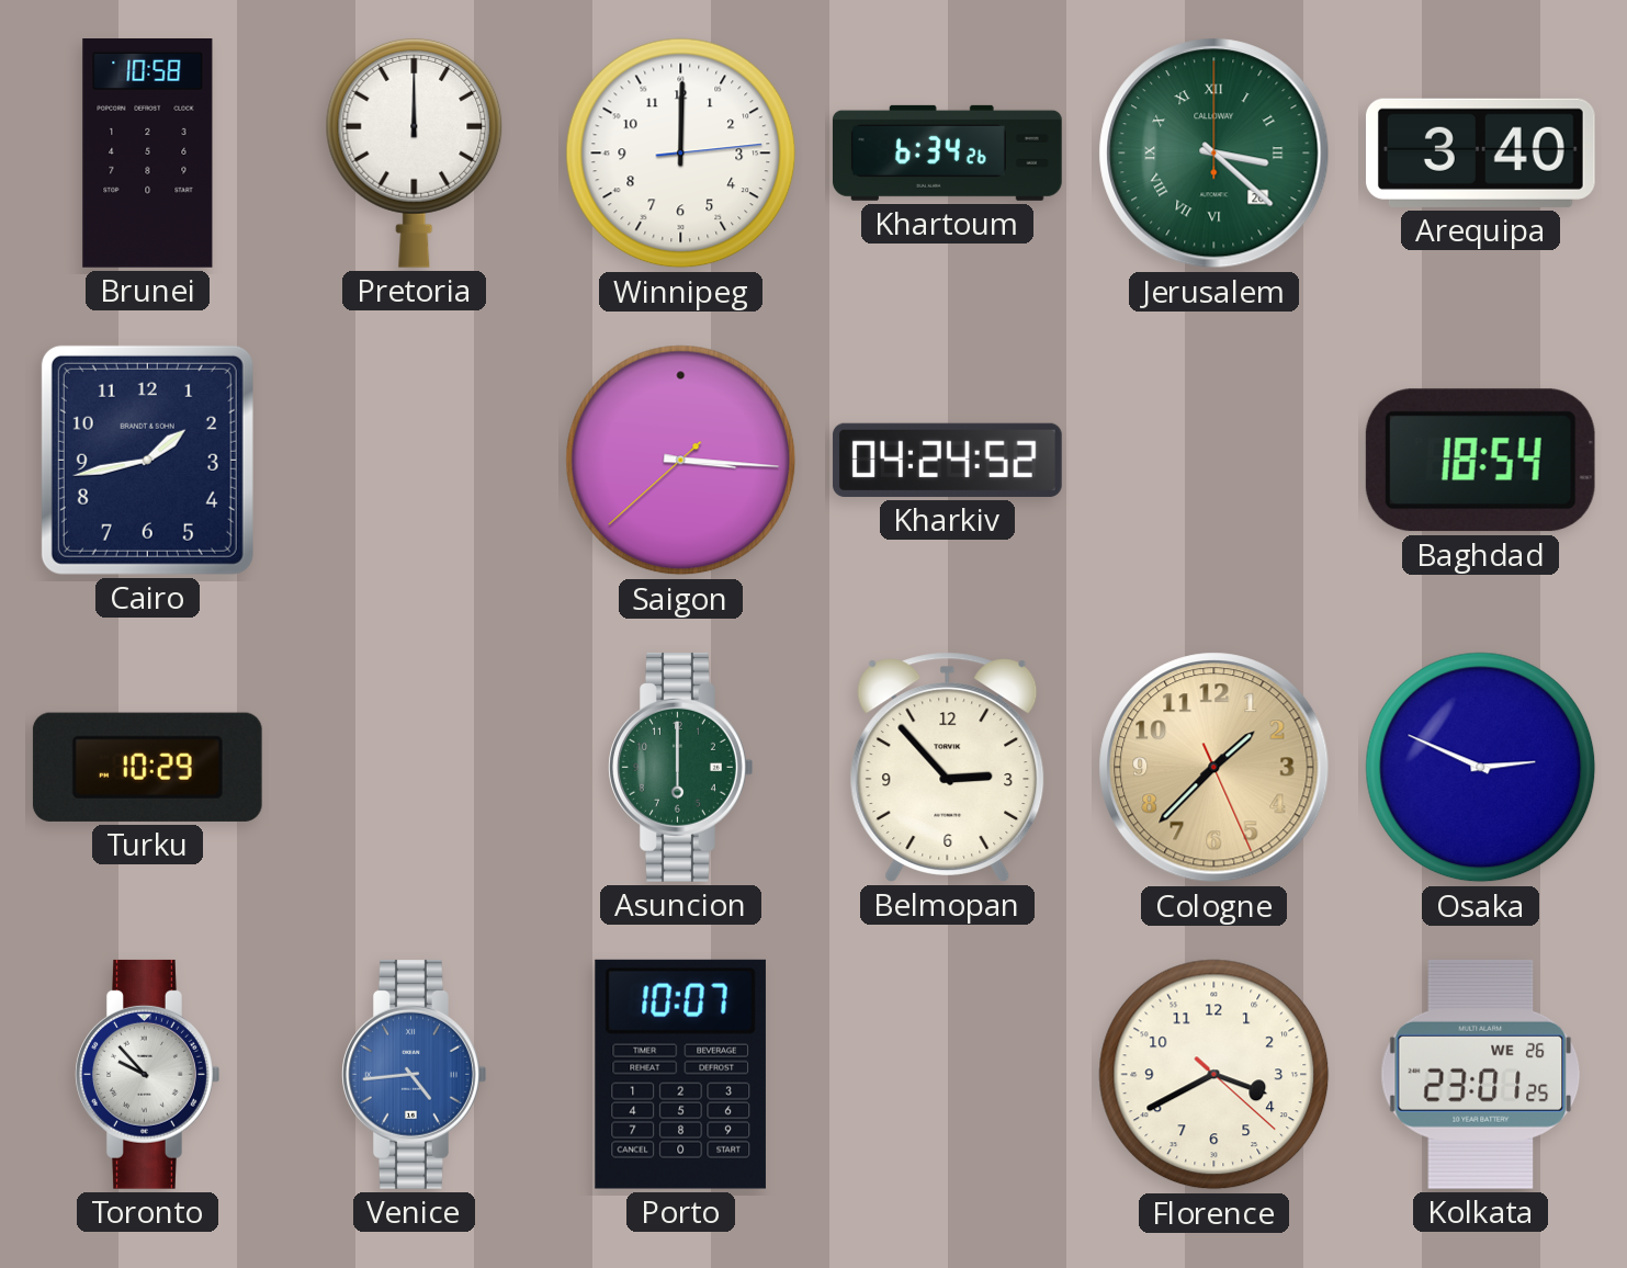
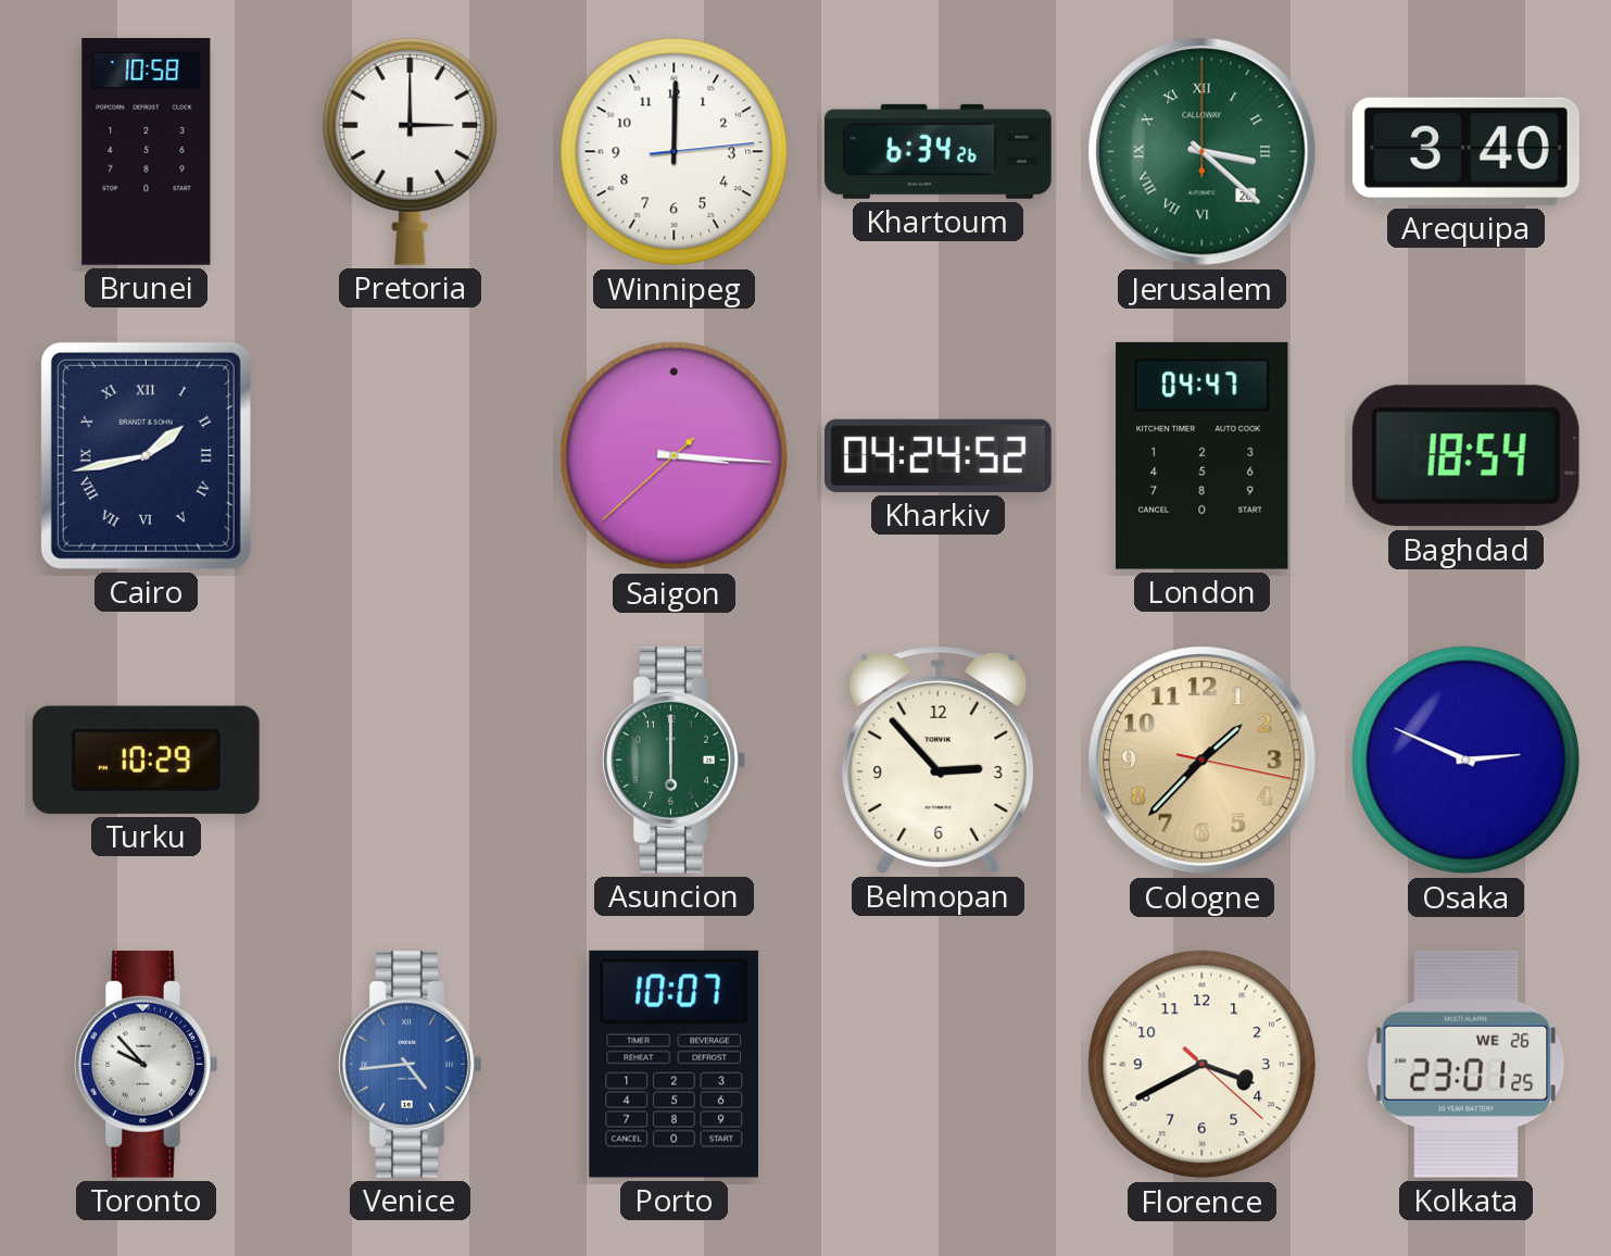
Pretoria: 12:00 -> 3:00 (411, 151)
Cairo numerals: Arabic -> Roman (146, 455)
London: none -> 04:47 (1203, 455)
Cologne: 1:37:26 -> 1:37:17 (1203, 761)
